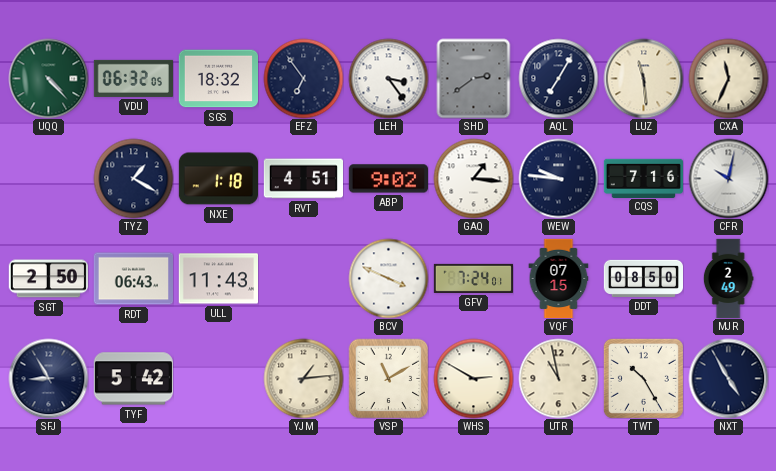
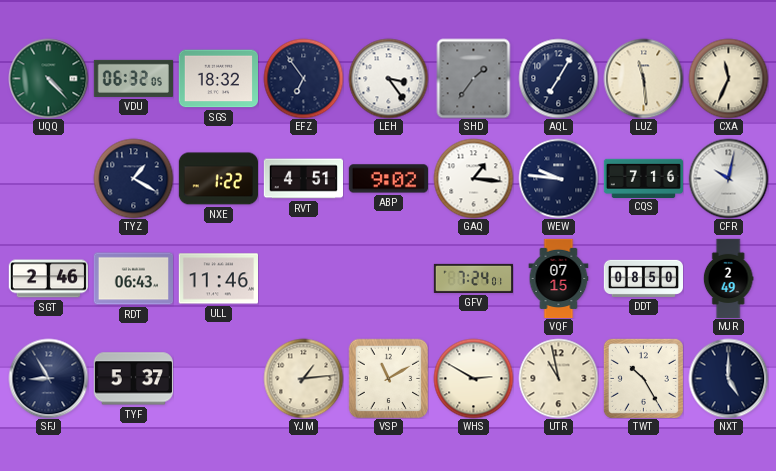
SHD: 2:39 -> 1:36 (474, 78)
NXE: 1:18 -> 1:22 (218, 179)
SGT: 2:50 -> 2:46 (48, 279)
ULL: 11:43 -> 11:46 (218, 279)
BCV: 3:49 -> none (388, 278)
TYF: 5:42 -> 5:37 (133, 379)
NXT: 4:55 -> 5:00 (728, 378)
